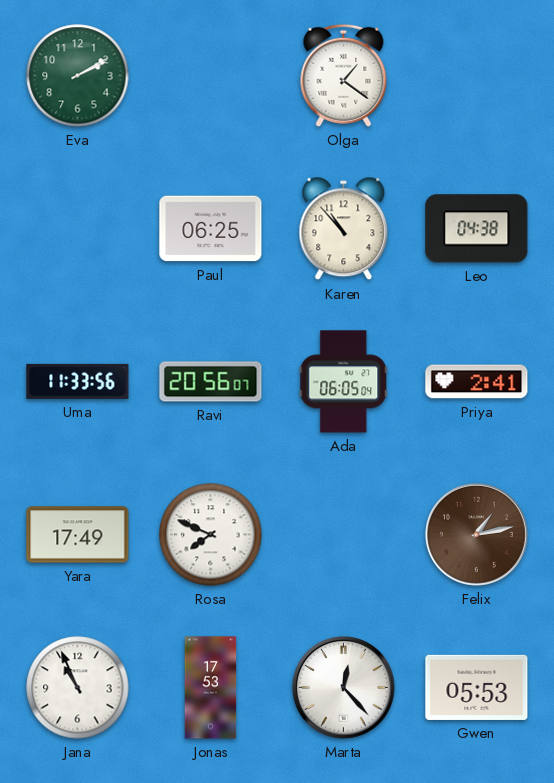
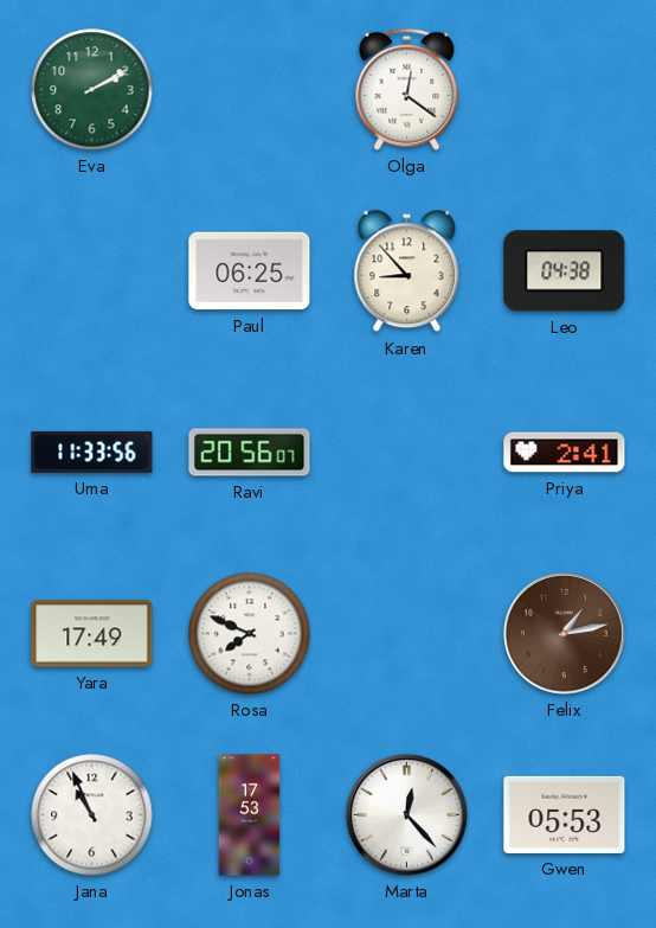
Olga: 1:21 -> 12:21 (407, 89)
Karen: 10:53 -> 8:53 (407, 271)
Ada: 06:05 -> none (344, 382)
